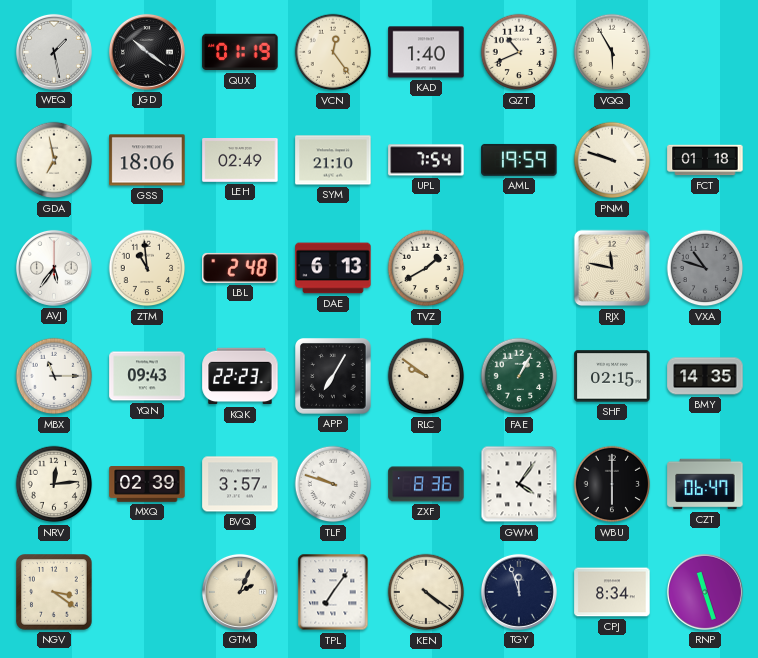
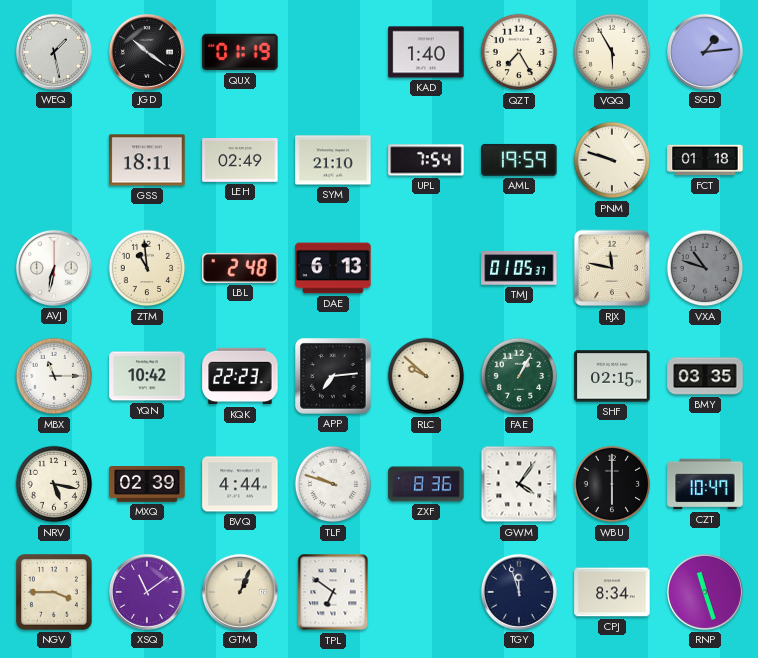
VCN: 12:24 -> none (333, 52)
QZT: 10:41 -> 7:25 (519, 52)
SGD: none -> 1:14 (705, 52)
GDA: 6:58 -> none (54, 160)
GSS: 18:06 -> 18:11 (147, 160)
AVJ: 5:36 -> 6:32 (54, 268)
TVZ: 1:40 -> none (426, 268)
TMJ: none -> 01:05 (519, 268)
YQN: 09:43 -> 10:42 (147, 376)
APP: 7:05 -> 7:14 (334, 377)
RLC: 9:51 -> 9:52 (426, 376)
BMY: 14:35 -> 03:35 (705, 376)
NRV: 12:14 -> 5:17 (54, 484)
BVQ: 3:57 -> 4:44 (240, 484)
CZT: 06:47 -> 10:47 (705, 484)
NGV: 3:21 -> 3:45 (55, 593)
XSQ: none -> 11:09 (147, 592)
GTM: 2:04 -> 1:04 (240, 592)
TPL: 7:06 -> 6:51 (333, 592)
KEN: 4:21 -> none (426, 592)
